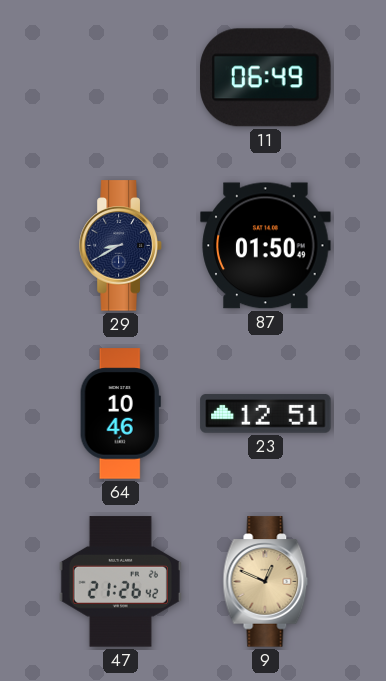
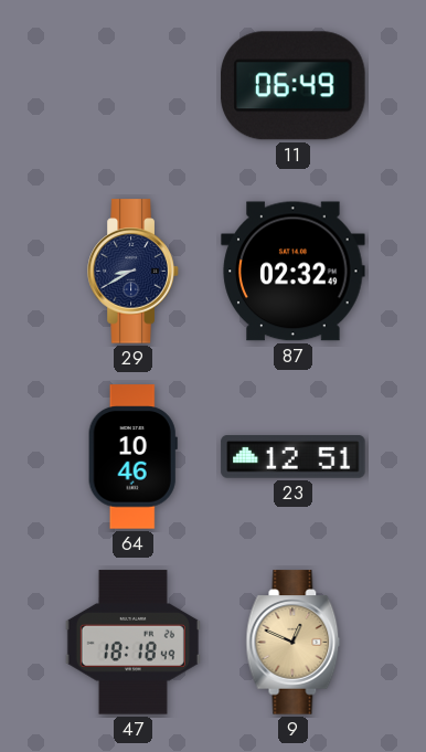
87: 01:50 -> 02:32 (294, 272)
47: 21:26 -> 18:18 (132, 643)
